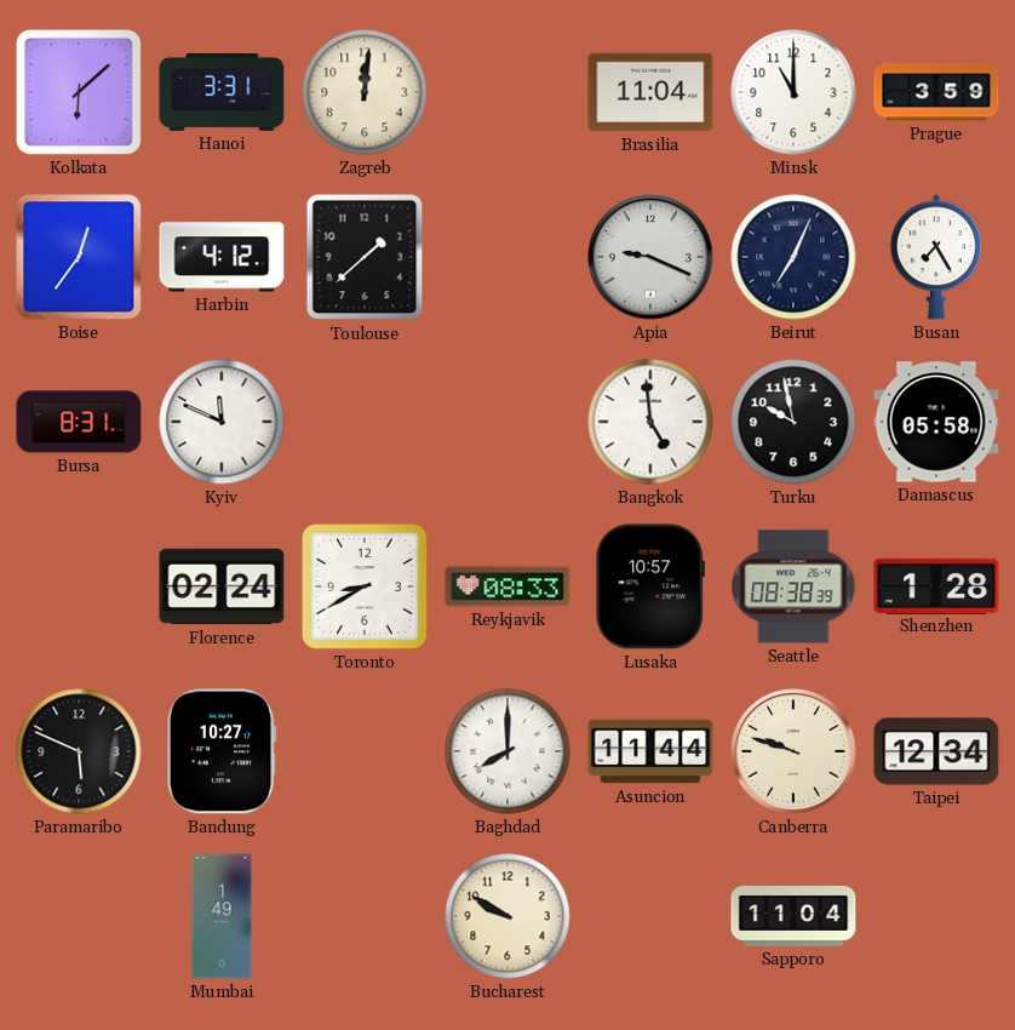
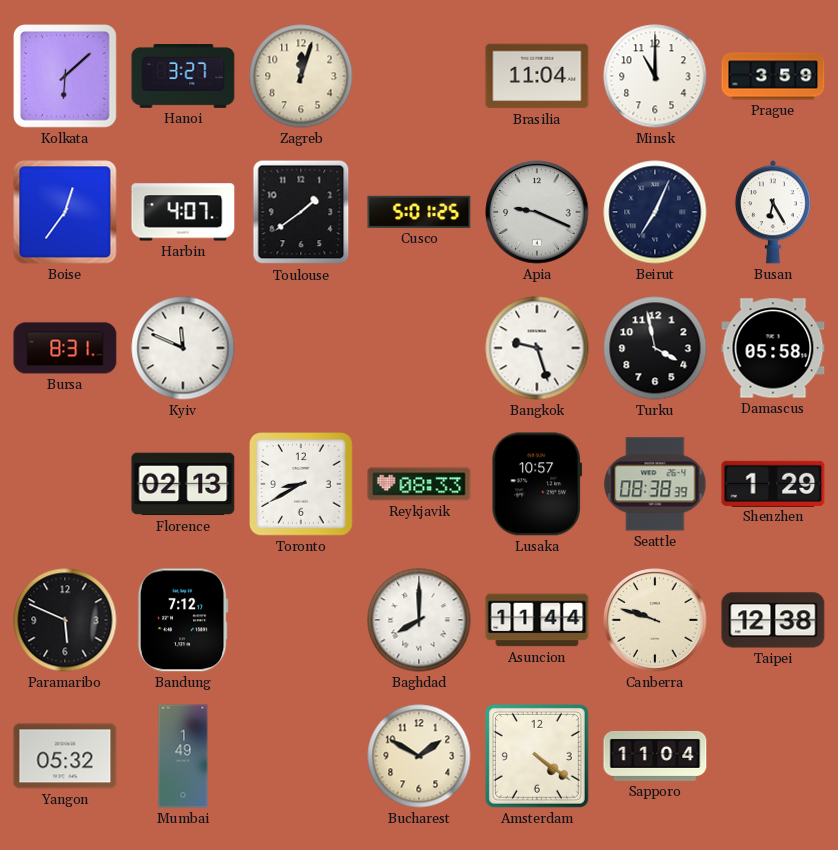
Hanoi: 3:31 -> 3:27 (183, 77)
Zagreb: 12:01 -> 12:03 (301, 76)
Harbin: 4:12 -> 4:07 (183, 212)
Toulouse: 1:38 -> 1:39 (301, 212)
Cusco: none -> 5:01 (419, 212)
Busan: 7:25 -> 6:25 (773, 212)
Bangkok: 4:59 -> 9:27 (537, 348)
Turku: 9:58 -> 3:58 (655, 348)
Florence: 02:24 -> 02:13 (183, 484)
Shenzhen: 1:28 -> 1:29 (773, 483)
Bandung: 10:27 -> 7:12 (183, 620)
Taipei: 12:34 -> 12:38 (773, 620)
Yangon: none -> 05:32 (65, 756)
Bucharest: 9:50 -> 1:50 (419, 756)
Amsterdam: none -> 4:21 (537, 756)
